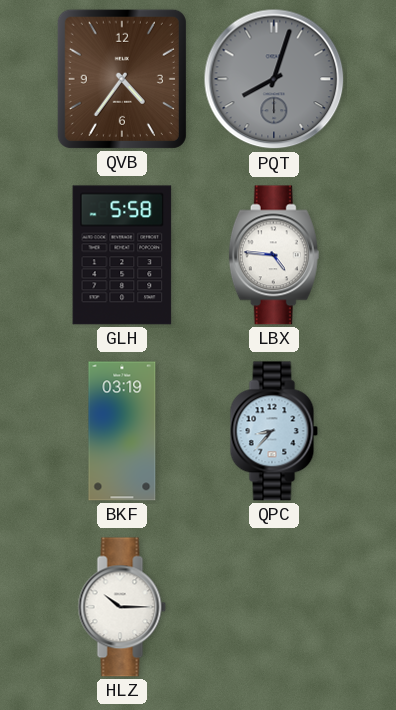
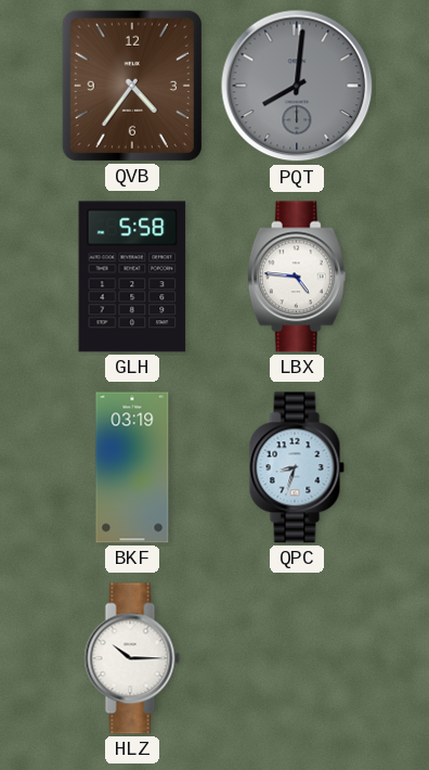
PQT: 8:03 -> 8:01 (297, 86)
QPC: 8:37 -> 8:33 (297, 467)
